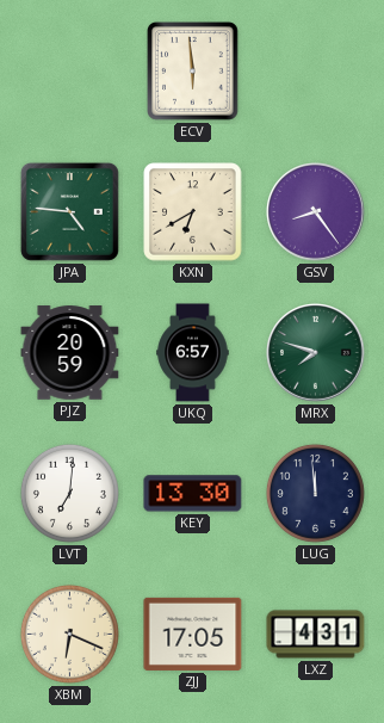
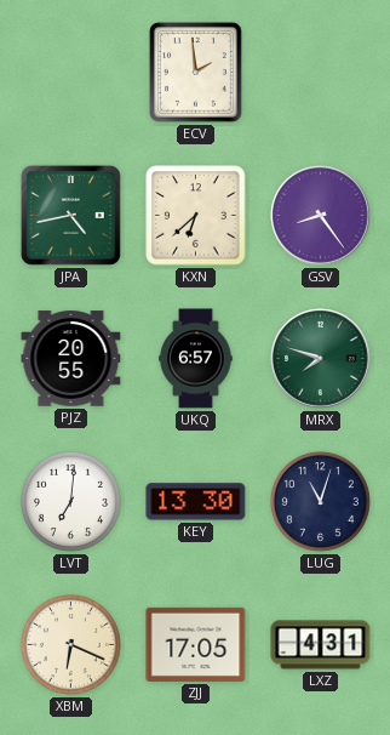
ECV: 5:59 -> 1:59 (196, 73)
JPA: 4:46 -> 4:43 (70, 215)
KXN: 6:40 -> 6:38 (196, 216)
PJZ: 20:59 -> 20:55 (71, 359)
LUG: 11:59 -> 11:03 (320, 501)
